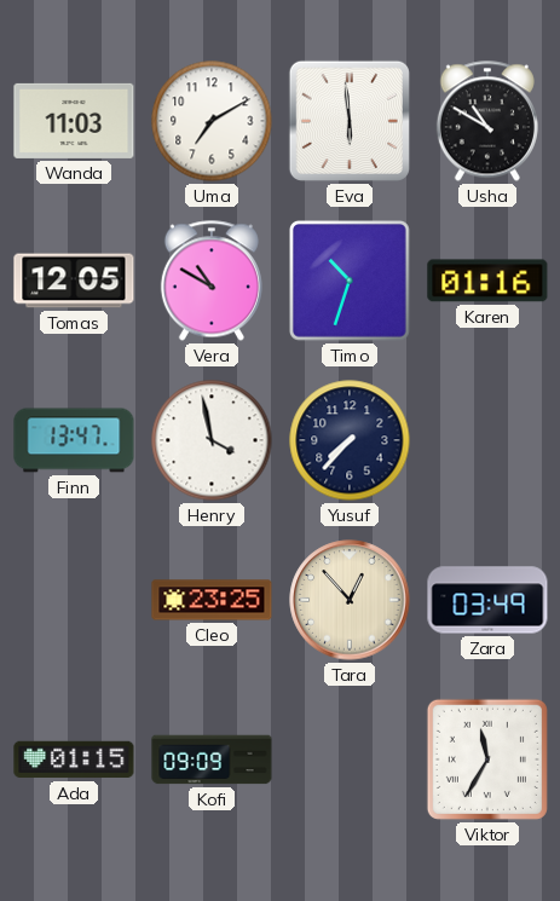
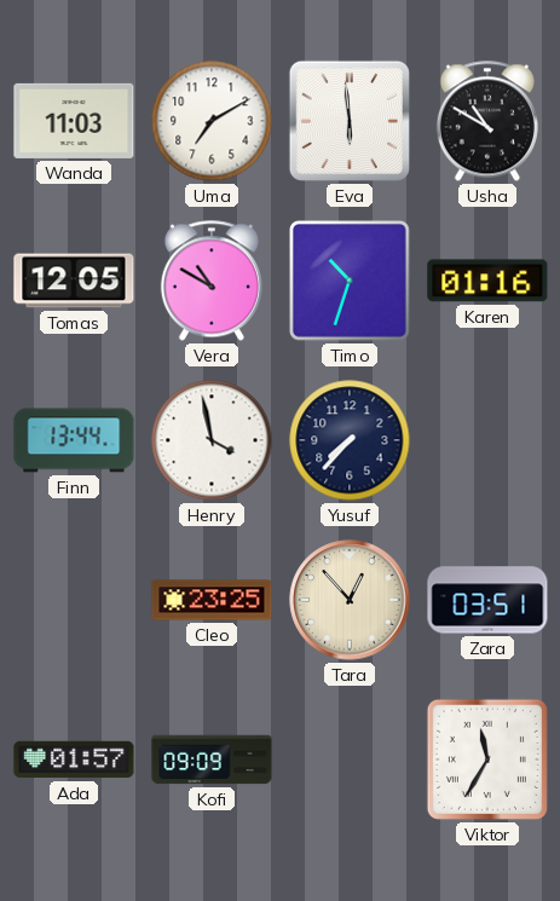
Finn: 13:47 -> 13:44 (74, 440)
Zara: 03:49 -> 03:51 (487, 600)
Ada: 01:15 -> 01:57 (74, 760)
